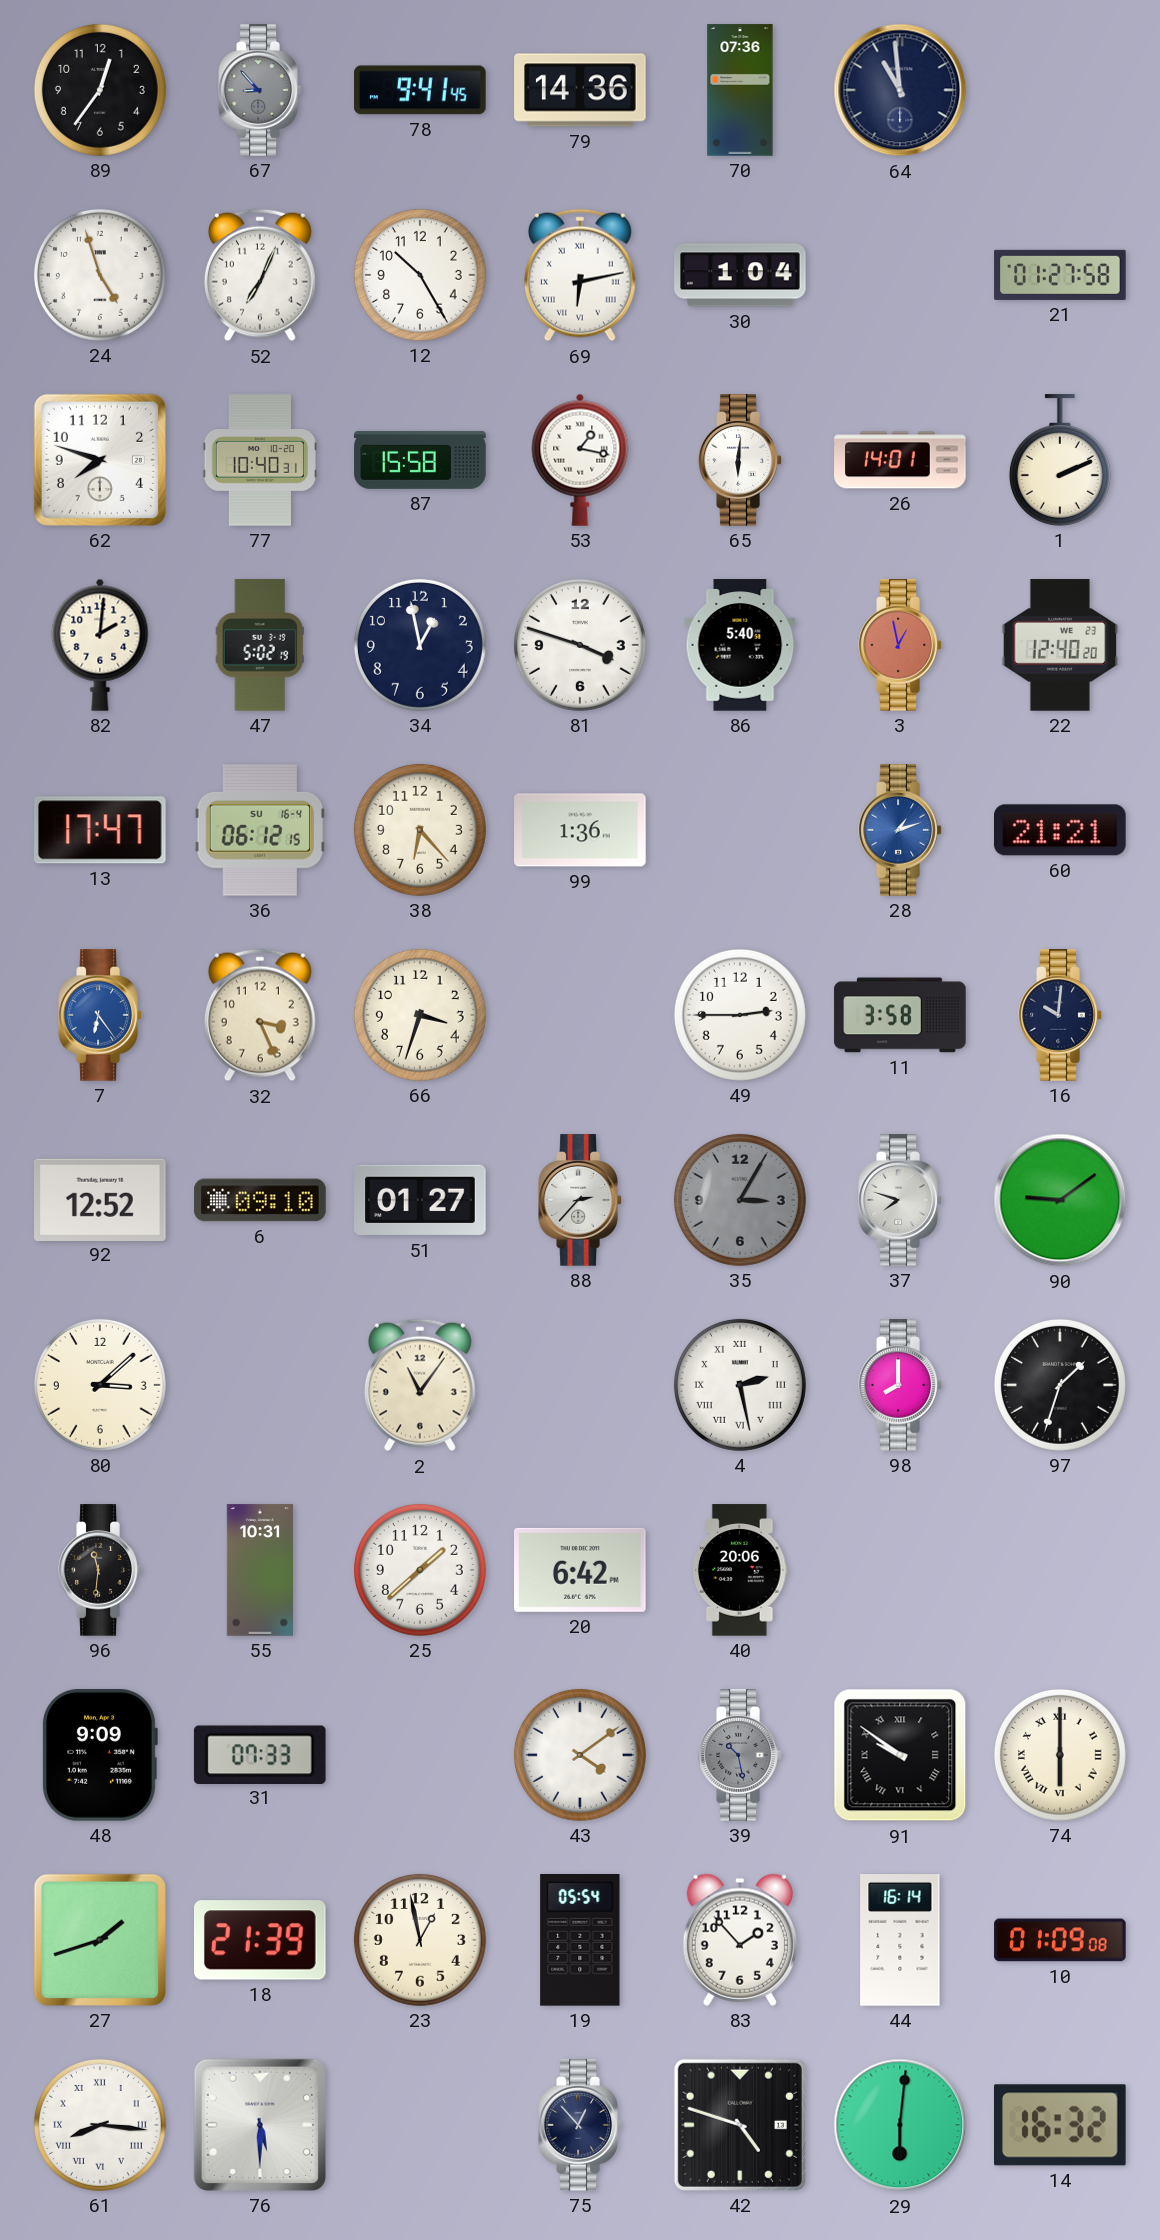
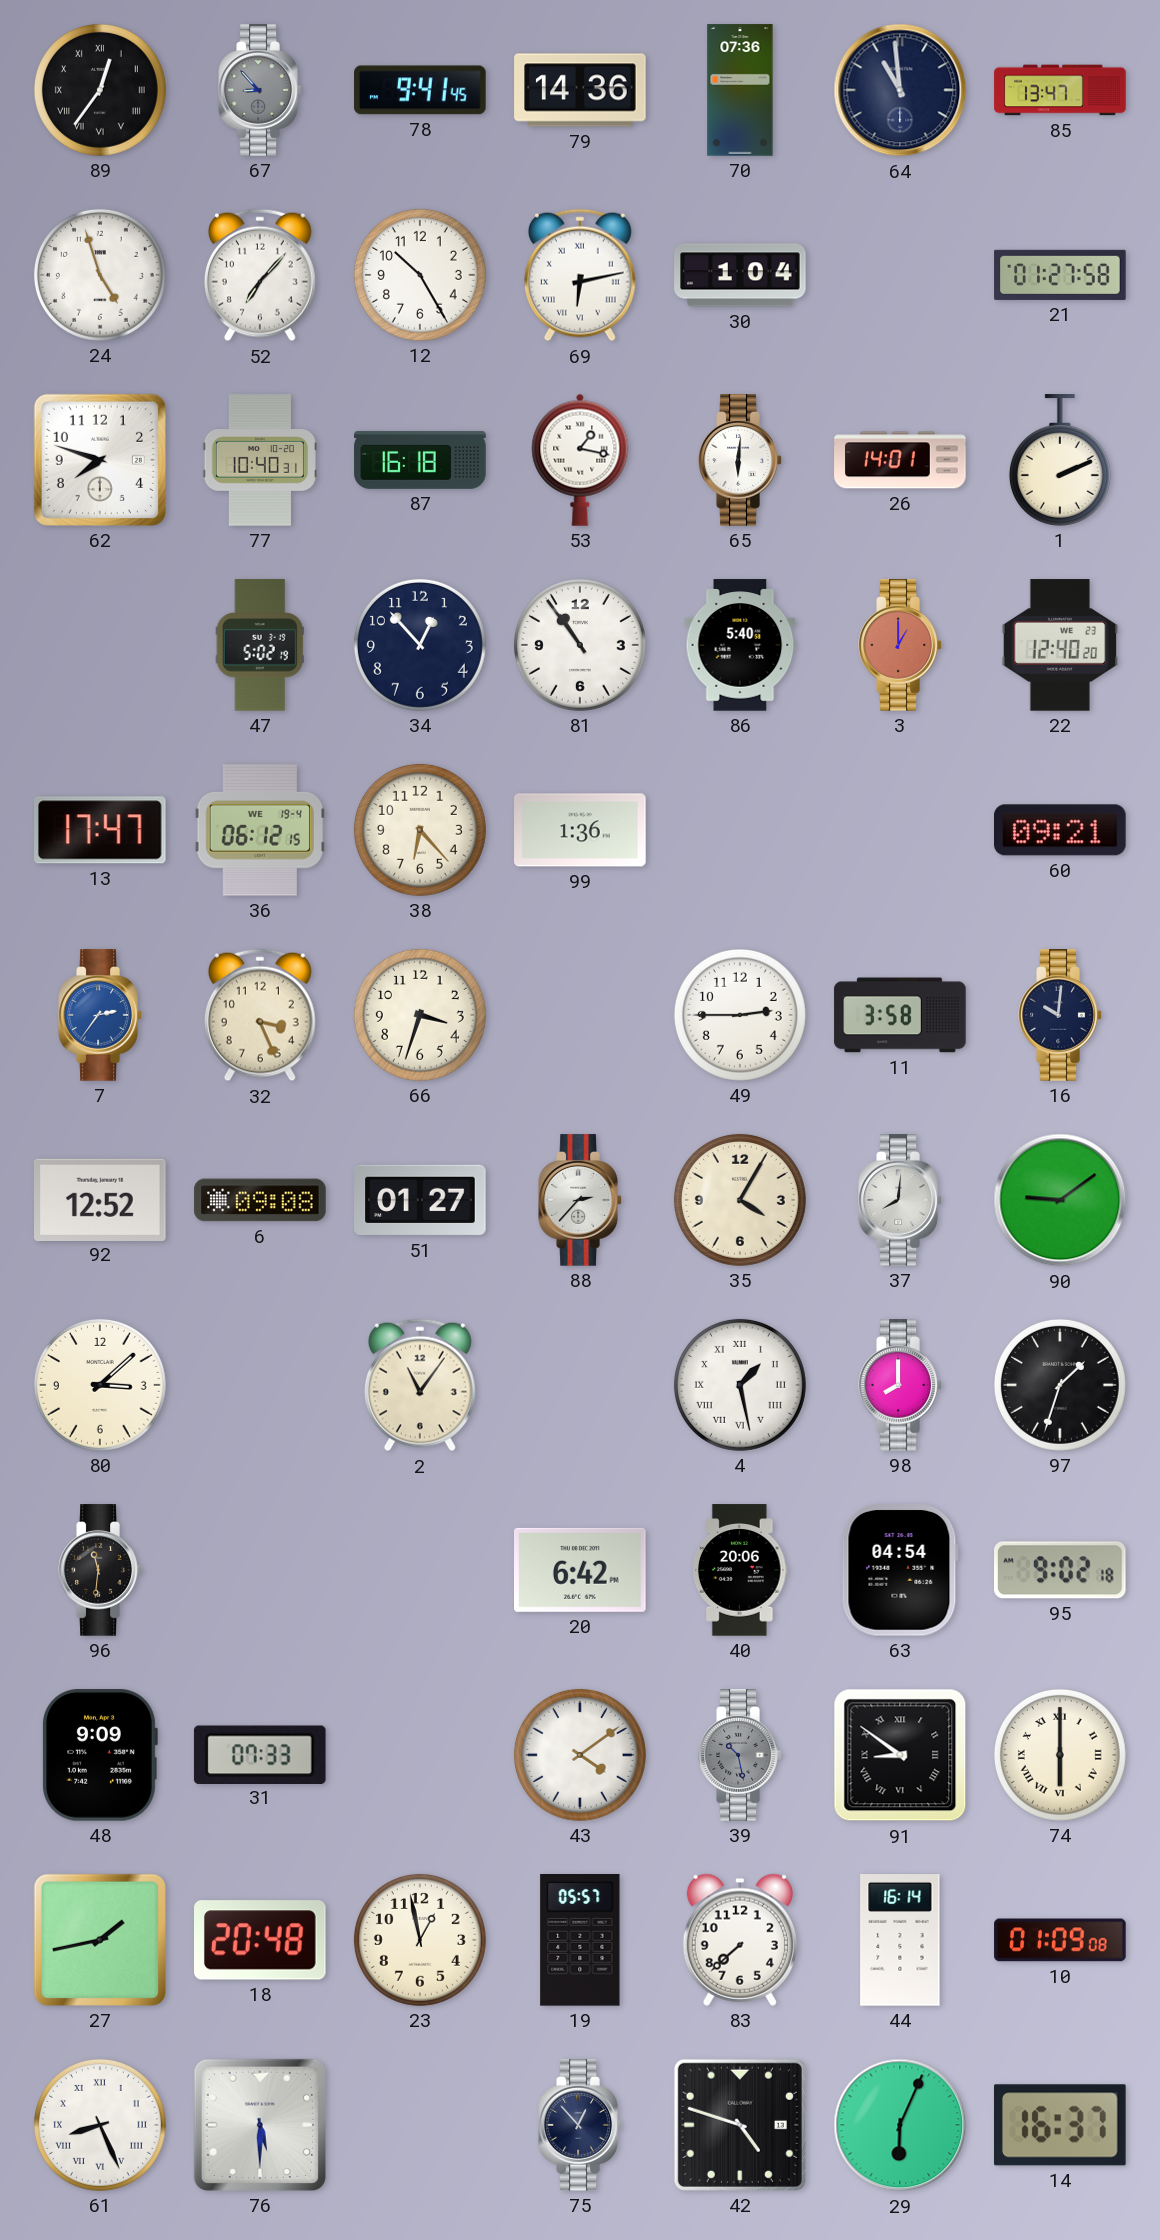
89 numerals: Arabic -> Roman (100, 90)
85: none -> 13:47 (1060, 90)
52: 7:04 -> 7:07 (260, 275)
87: 15:58 -> 16:18 (420, 460)
82: 2:01 -> none (100, 645)
34: 12:58 -> 12:53 (420, 645)
81: 3:48 -> 10:54 (580, 645)
3: 12:58 -> 1:00 (900, 645)
36 date: SU 16-4 -> WE 19-4 (259, 830)
28: 1:12 -> none (900, 830)
60: 21:21 -> 09:21 (1061, 830)
7: 6:24 -> 2:36 (100, 1015)
6: 09:10 -> 09:08 (260, 1200)
35: 3:05 -> 4:05 (740, 1200)
35 dial: grey -> cream (740, 1200)
37: 7:48 -> 8:01 (900, 1200)
4: 2:28 -> 1:28 (740, 1385)
55: 10:31 -> none (260, 1570)
25: 1:38 -> none (420, 1570)
63: none -> 04:54 (900, 1571)
95: none -> 9:02 (1061, 1570)
91: 9:51 -> 8:51 (900, 1755)
27: 1:42 -> 1:43 (100, 1940)
18: 21:39 -> 20:48 (261, 1940)
19: 05:54 -> 05:57 (580, 1941)
83: 1:53 -> 7:38 (740, 1940)
61: 8:16 -> 8:26 (100, 2125)
29: 6:01 -> 6:04 (900, 2125)
14: 16:32 -> 16:37 (1061, 2125)
